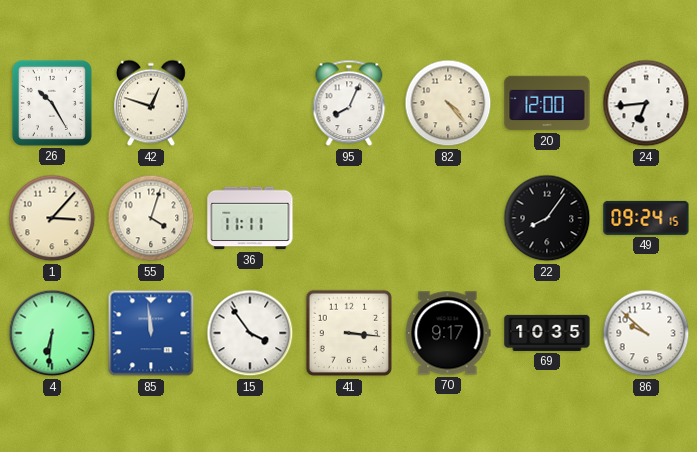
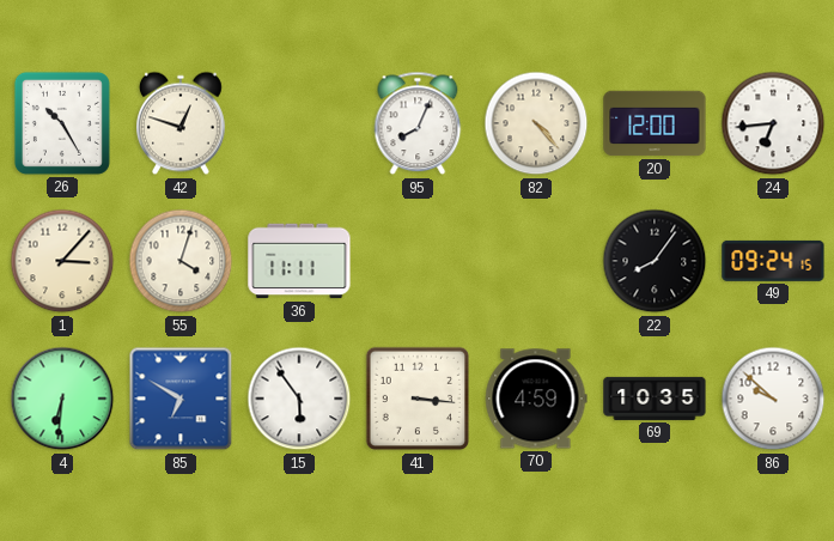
85: 11:59 -> 6:50 (181, 399)
15: 3:54 -> 5:54 (299, 399)
70: 9:17 -> 4:59 (536, 399)
